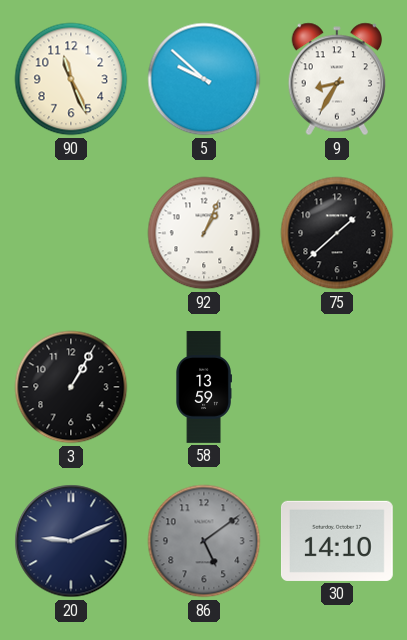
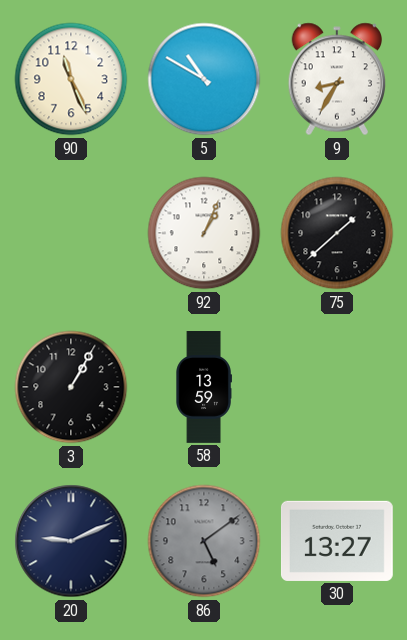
5: 9:52 -> 10:50 (204, 79)
30: 14:10 -> 13:27 (337, 541)
